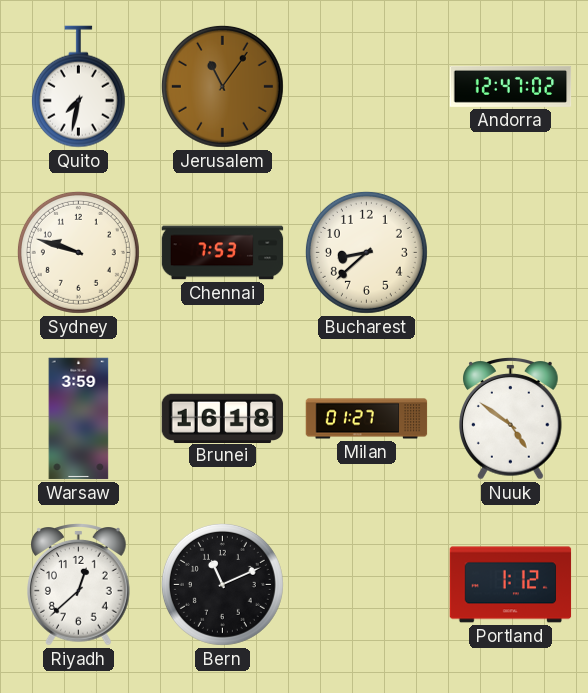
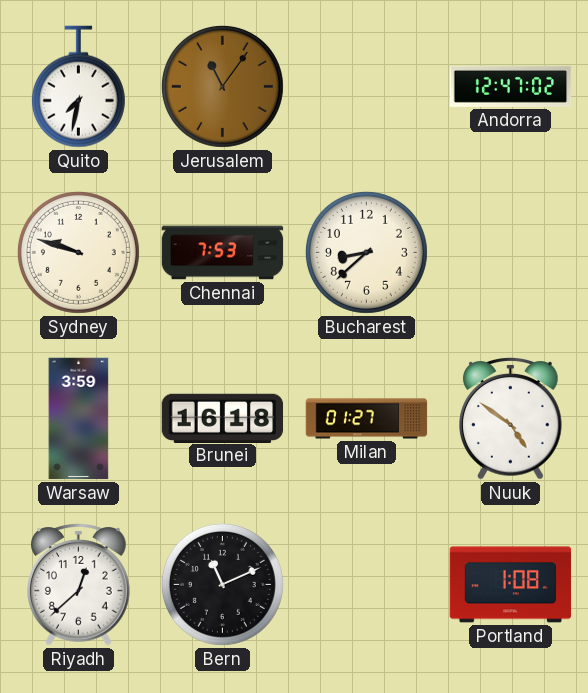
Portland: 1:12 -> 1:08 (511, 585)
